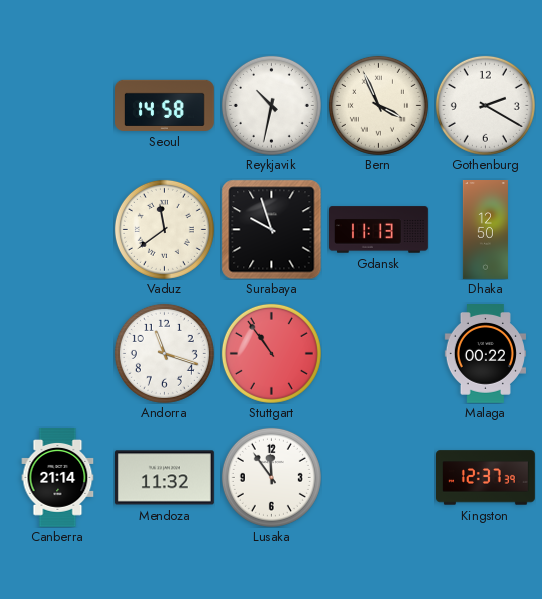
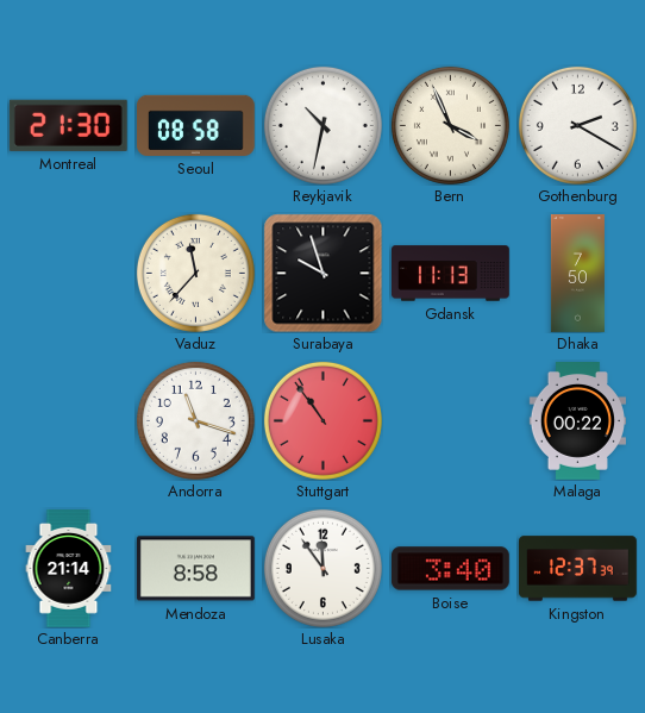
Montreal: none -> 21:30 (68, 125)
Seoul: 14:58 -> 08:58 (196, 125)
Vaduz: 11:39 -> 11:37 (195, 273)
Dhaka: 12:50 -> 7:50 (577, 274)
Mendoza: 11:32 -> 8:58 (195, 569)
Boise: none -> 3:40 (450, 569)
